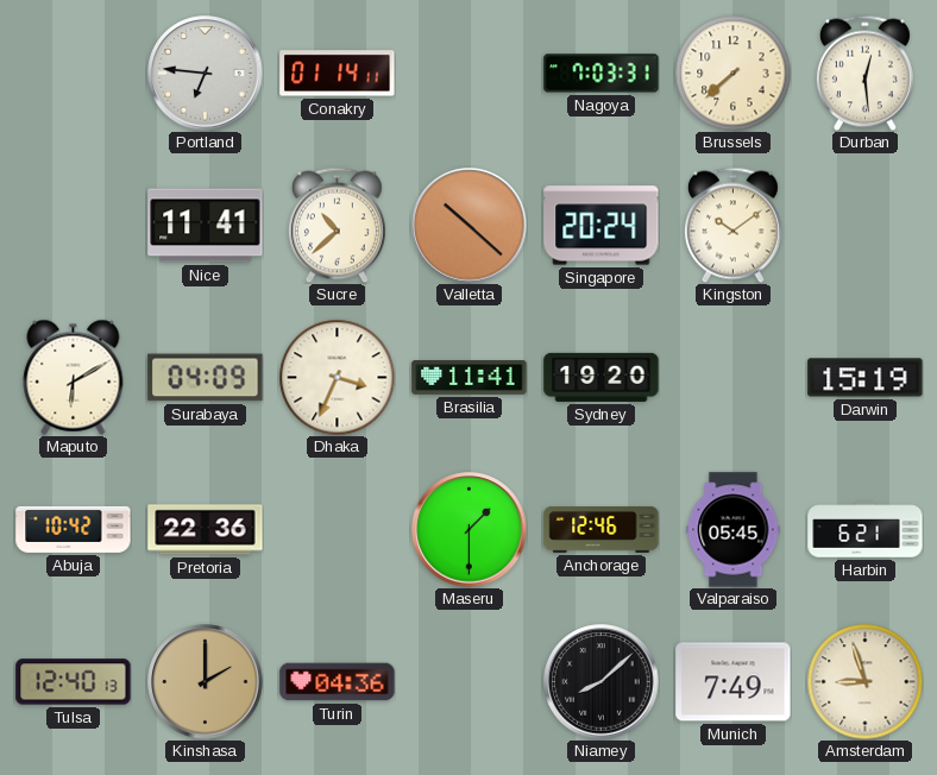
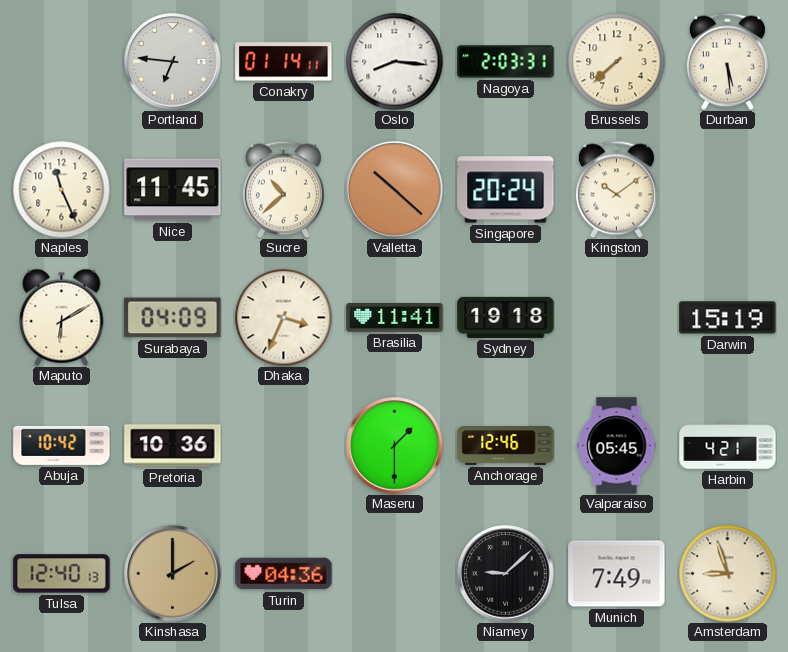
Oslo: none -> 8:16 (394, 61)
Nagoya: 7:03 -> 2:03 (506, 62)
Durban: 12:29 -> 5:29 (727, 61)
Naples: none -> 11:26 (61, 189)
Nice: 11:41 -> 11:45 (173, 190)
Sydney: 19:20 -> 19:18 (506, 317)
Pretoria: 22:36 -> 10:36 (173, 446)
Harbin: 6:21 -> 4:21 (728, 446)
Niamey: 8:08 -> 9:08 (506, 574)
